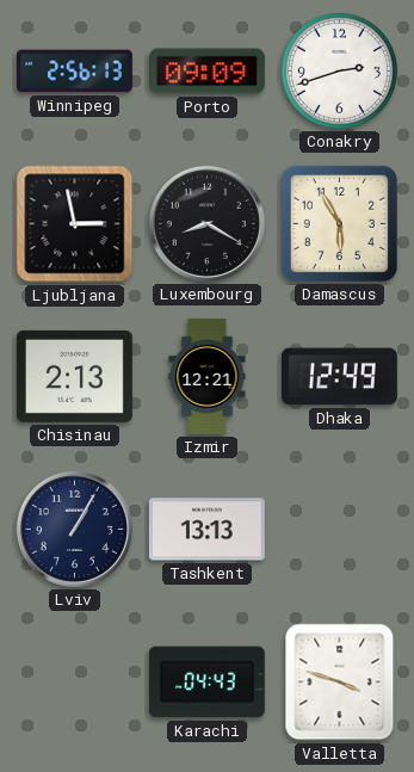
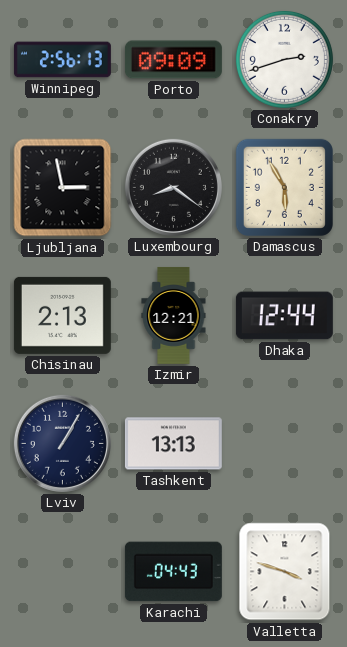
Luxembourg: 8:20 -> 8:21 (173, 187)
Dhaka: 12:49 -> 12:44 (284, 316)
